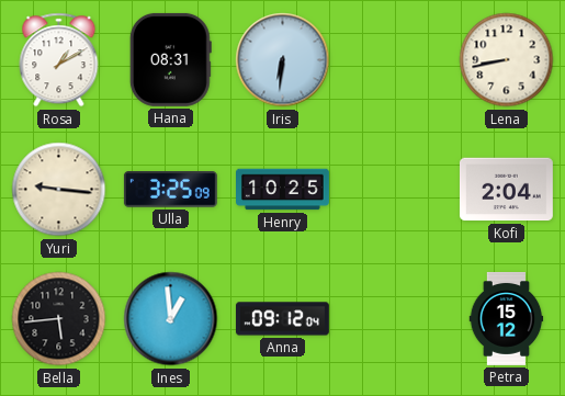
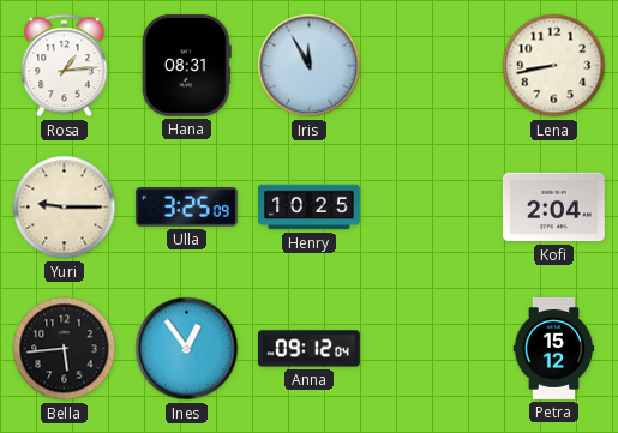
Rosa: 1:10 -> 1:14 (65, 66)
Iris: 6:31 -> 11:55 (310, 66)
Yuri: 9:16 -> 9:15 (65, 208)
Ines: 12:59 -> 12:54 (187, 349)
